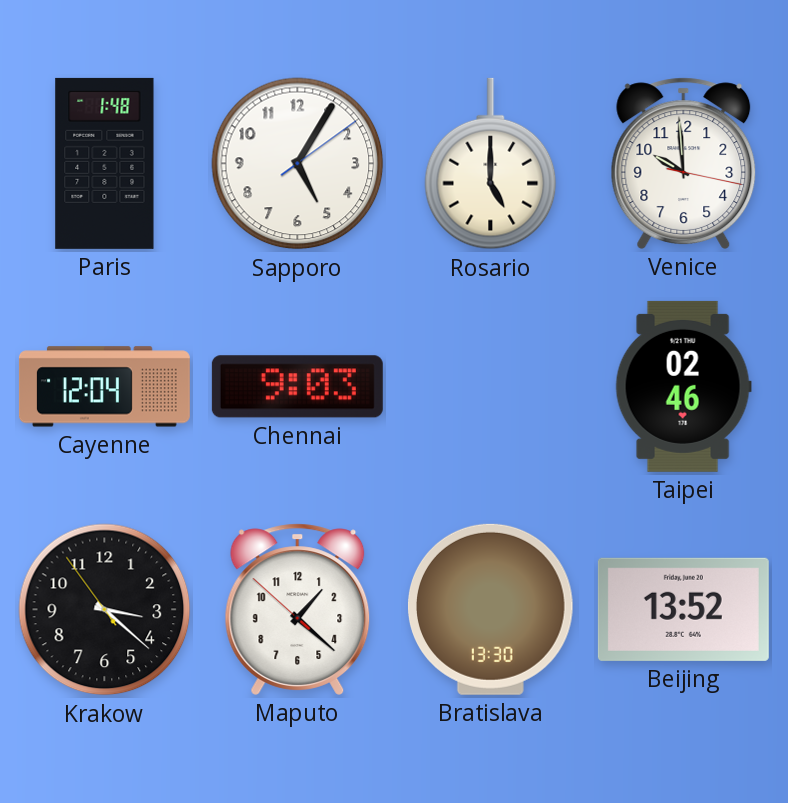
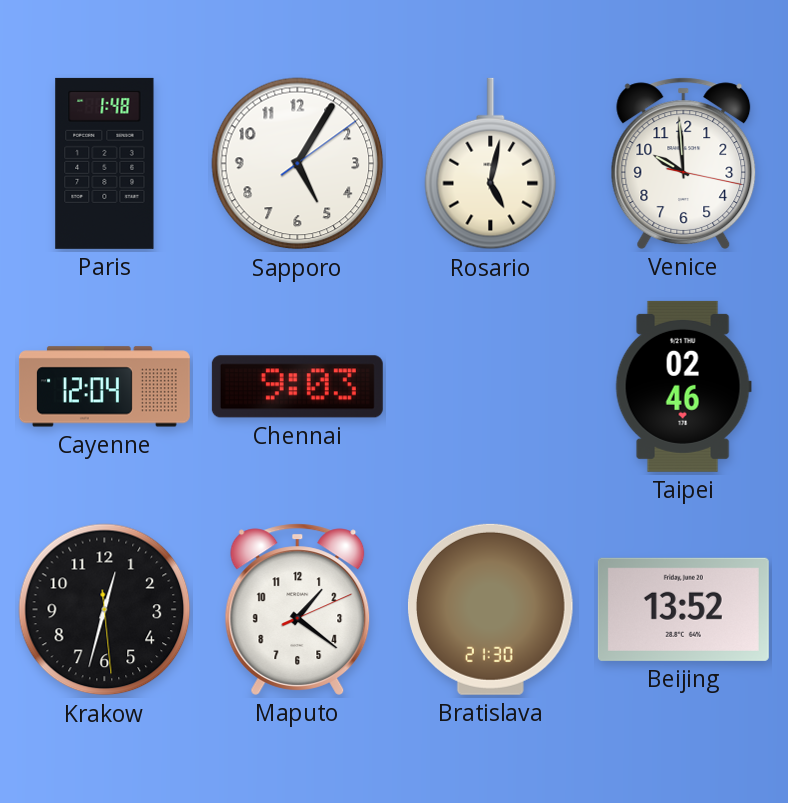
Rosario: 5:00 -> 5:02 (491, 164)
Krakow: 3:21 -> 12:32 (105, 610)
Maputo: 1:21:52 -> 1:21:11 (298, 609)
Bratislava: 13:30 -> 21:30 (491, 609)
